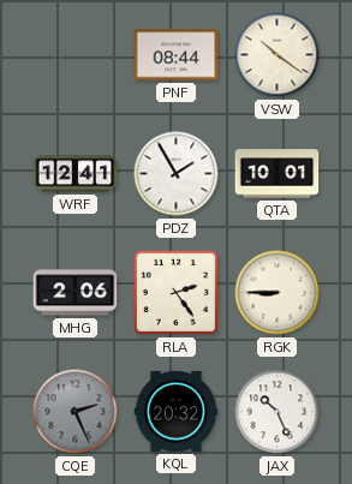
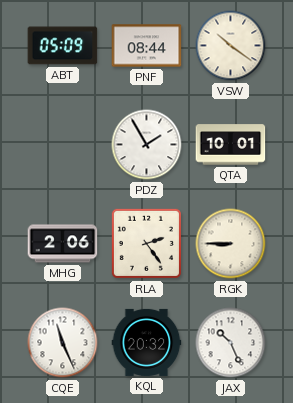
ABT: none -> 05:09 (63, 46)
WRF: 12:41 -> none (76, 174)
CQE: 2:26 -> 11:26 (63, 343)
CQE dial: grey -> white (63, 343)
